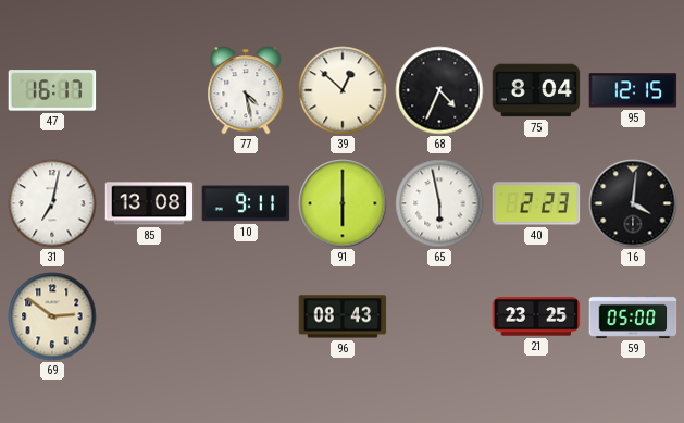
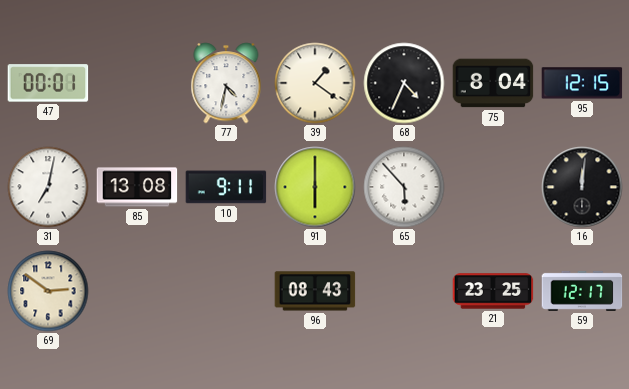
47: 16:17 -> 00:01 (48, 83)
77: 4:28 -> 4:32 (226, 83)
39: 12:52 -> 1:21 (315, 83)
65: 5:58 -> 5:53 (404, 187)
40: 2:23 -> none (536, 203)
16: 4:01 -> 12:01 (582, 187)
59: 05:00 -> 12:17 (582, 291)
